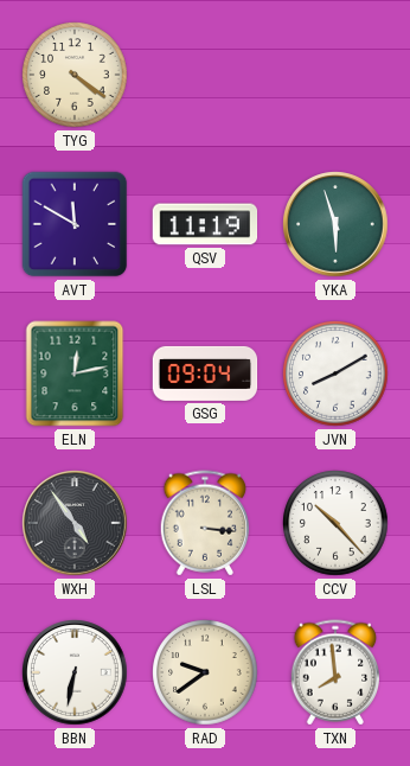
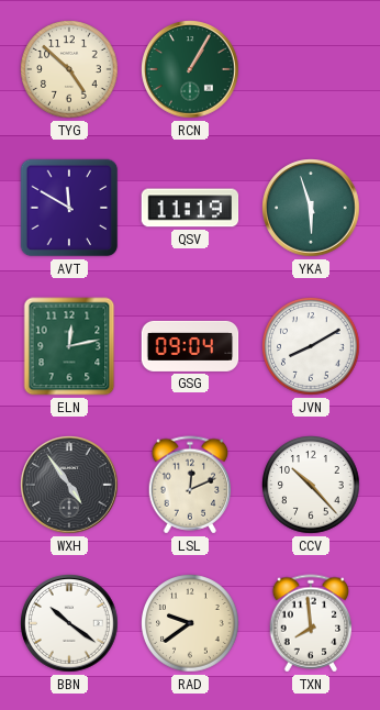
TYG: 4:21 -> 4:52 (69, 69)
RCN: none -> 1:05 (190, 69)
LSL: 3:16 -> 12:11 (190, 485)
BBN: 6:32 -> 10:21 (69, 623)
